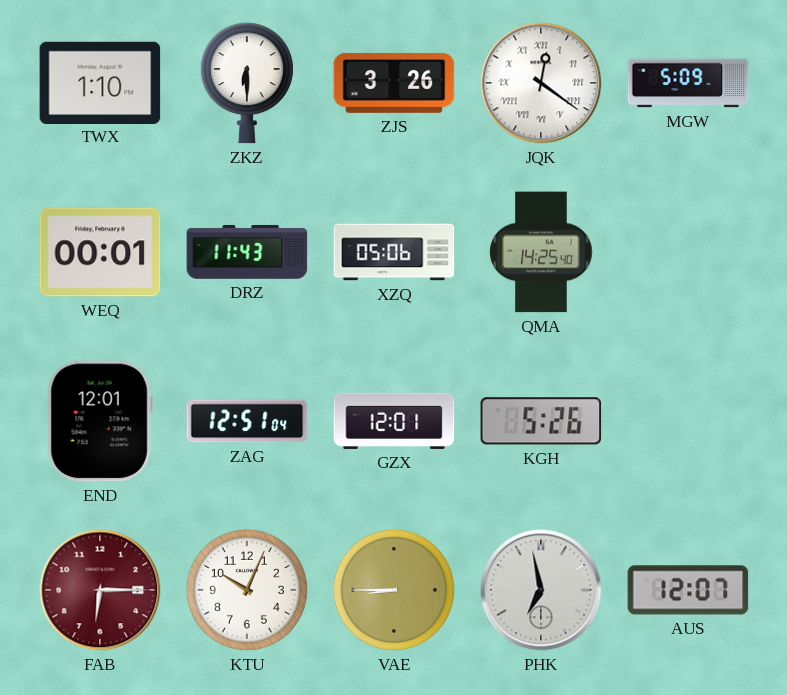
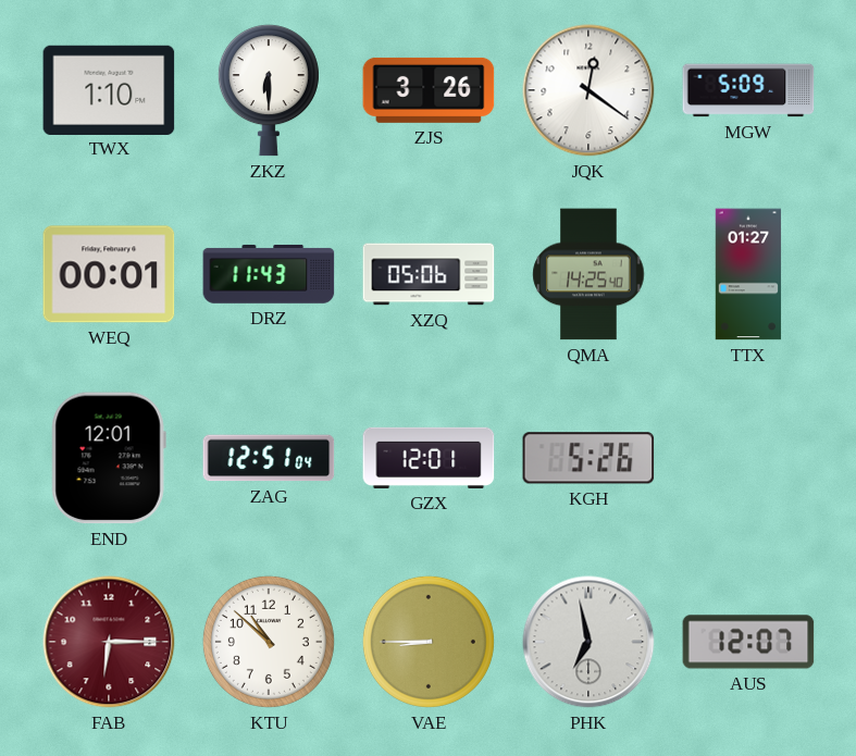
JQK numerals: Roman -> Arabic (588, 90)
TTX: none -> 01:27 (748, 274)
KTU: 10:04 -> 10:52 (269, 642)
